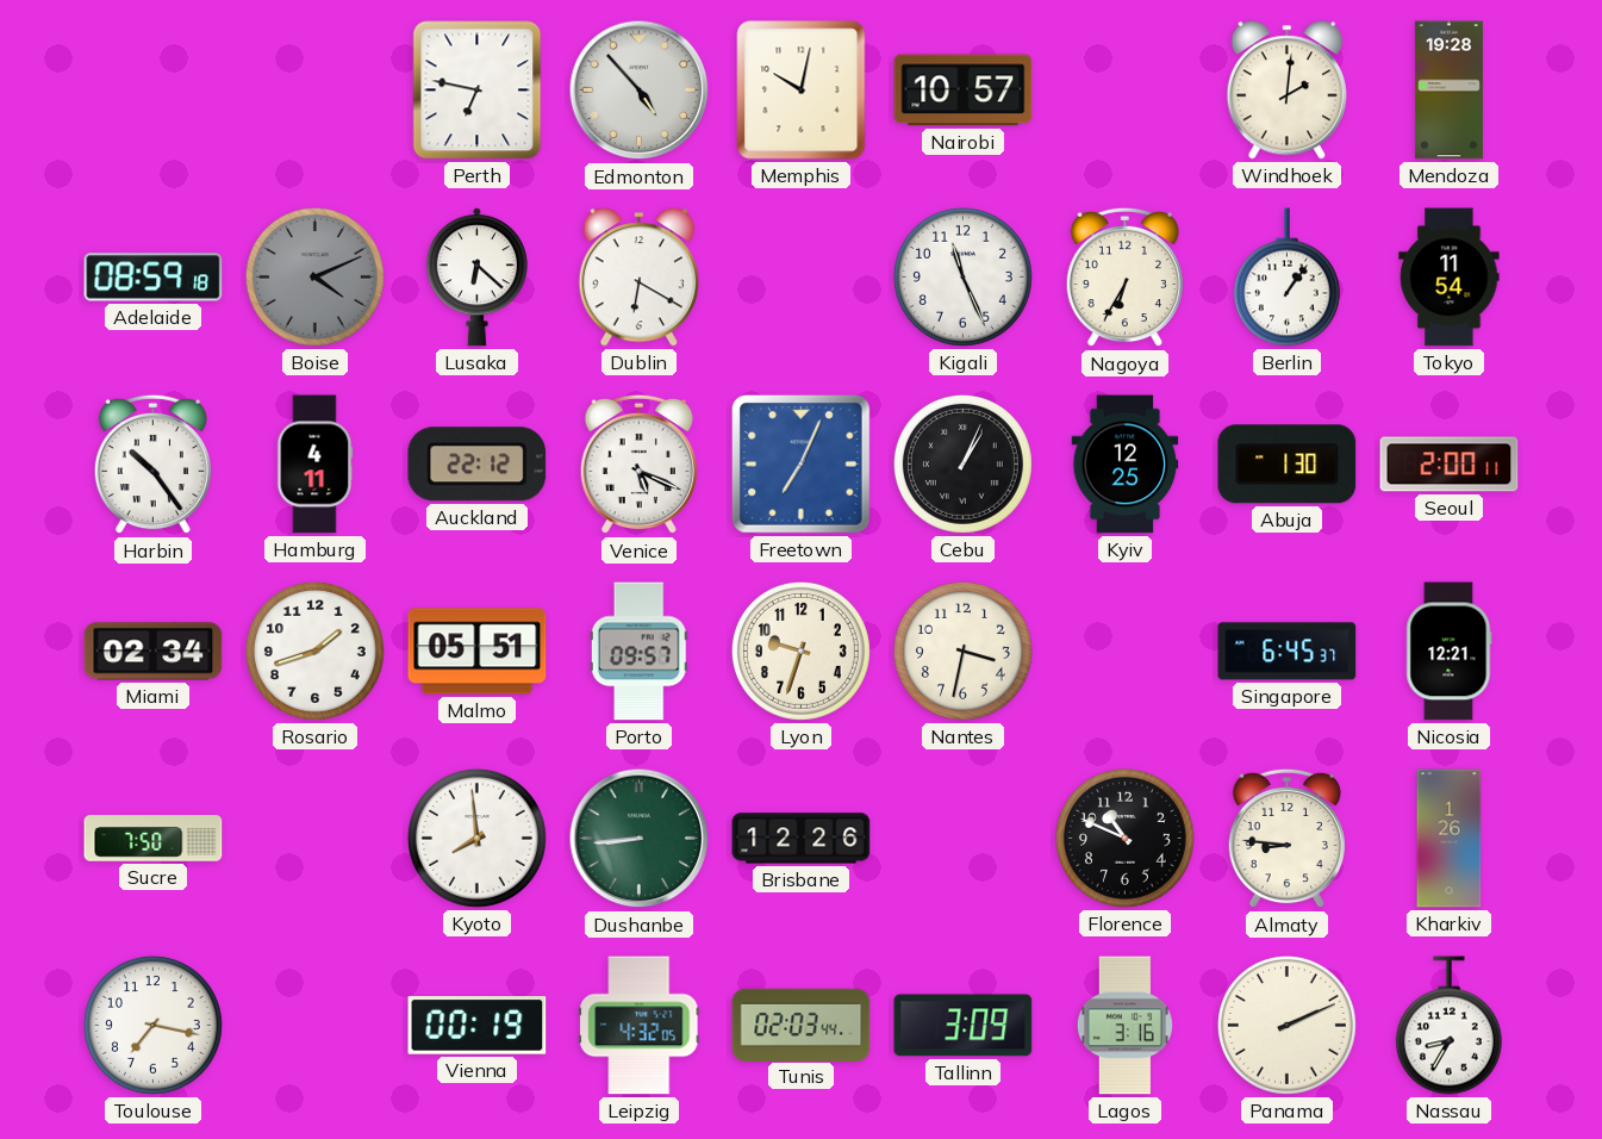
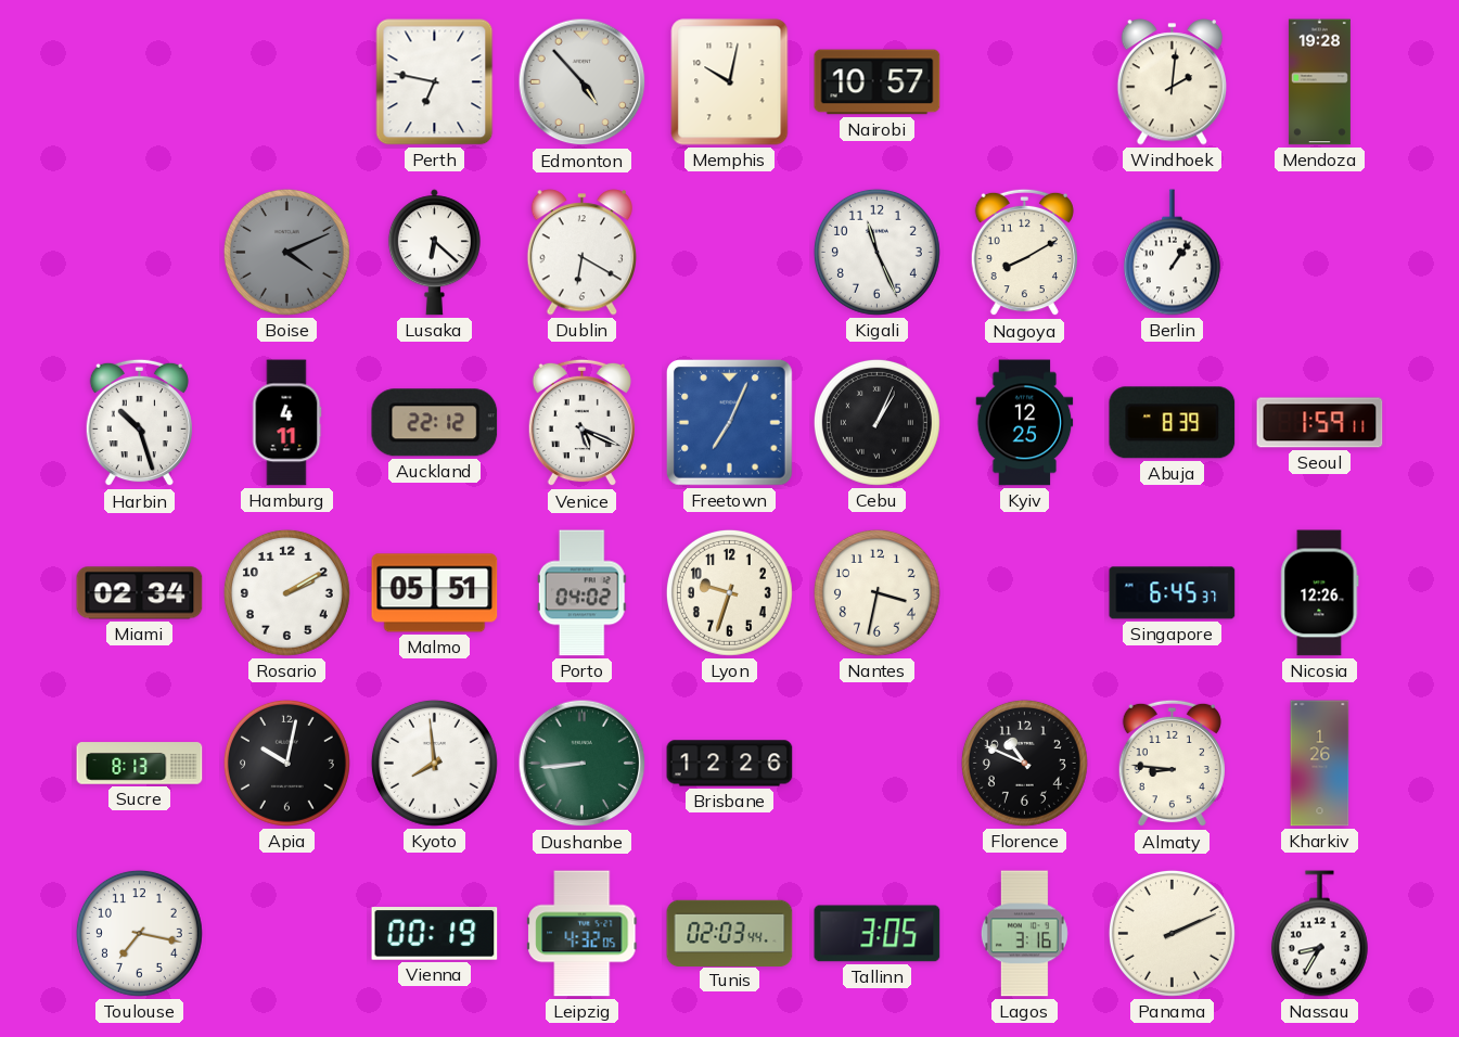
Adelaide: 08:59 -> none (154, 278)
Nagoya: 6:35 -> 8:10 (1024, 253)
Tokyo: 11:54 -> none (1450, 278)
Harbin: 10:24 -> 10:27 (139, 423)
Abuja: 1:30 -> 8:39 (1173, 423)
Seoul: 2:00 -> 1:59 (1320, 423)
Rosario: 1:42 -> 2:10 (286, 592)
Porto: 09:57 -> 04:02 (581, 593)
Nicosia: 12:21 -> 12:26 (1320, 593)
Sucre: 7:50 -> 8:13 (140, 764)
Apia: none -> 10:02 (286, 763)
Tallinn: 3:09 -> 3:05 (878, 934)
